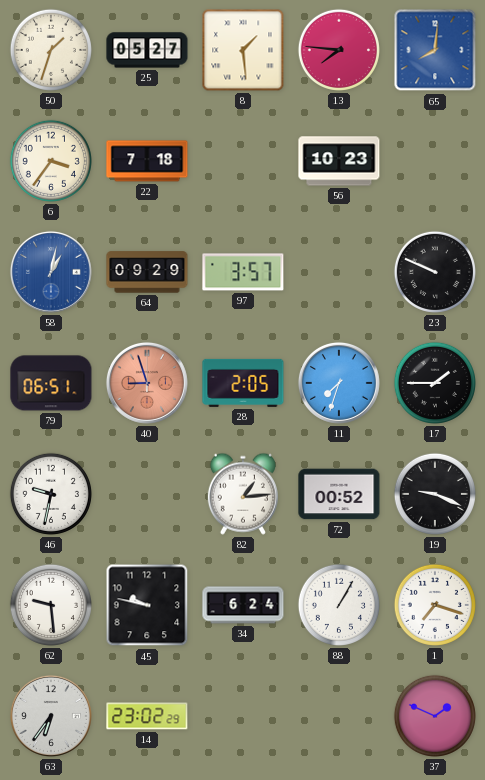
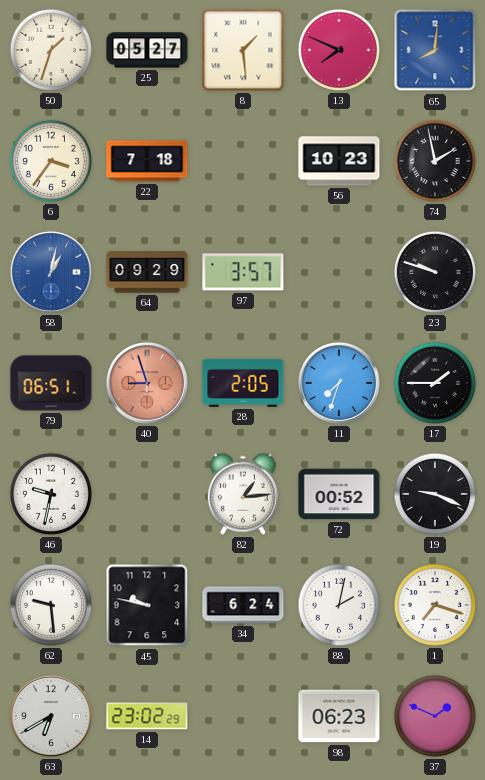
13: 7:46 -> 7:49 (339, 50)
74: none -> 1:58 (435, 161)
23: 9:49 -> 9:48 (435, 272)
88: 1:05 -> 2:02 (339, 605)
63: 6:36 -> 6:40 (51, 716)
98: none -> 06:23 (339, 716)
